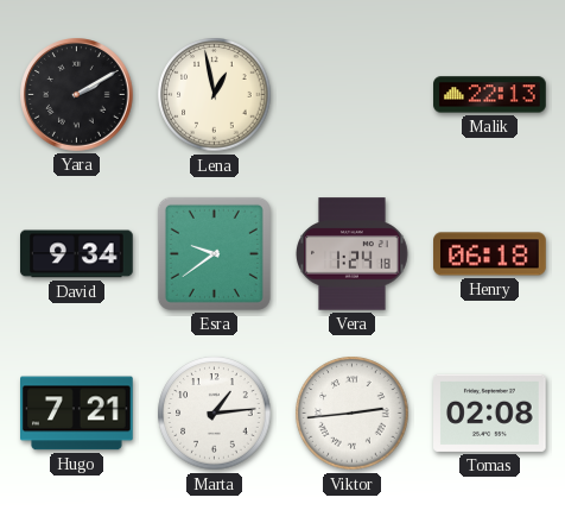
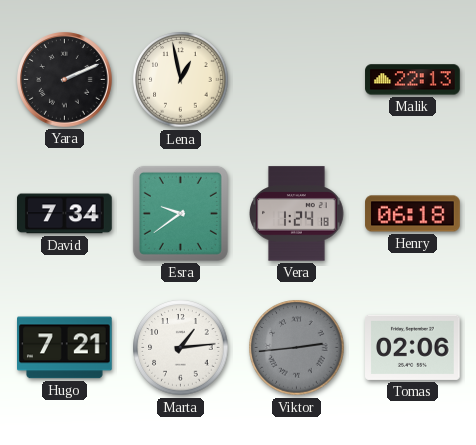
Yara: 2:10 -> 2:11 (65, 80)
David: 9:34 -> 7:34 (65, 214)
Viktor dial: white -> grey (297, 348)
Tomas: 02:08 -> 02:06 (413, 347)
